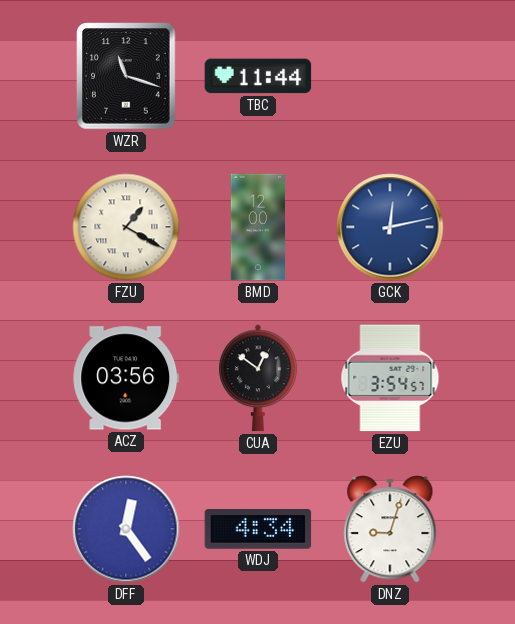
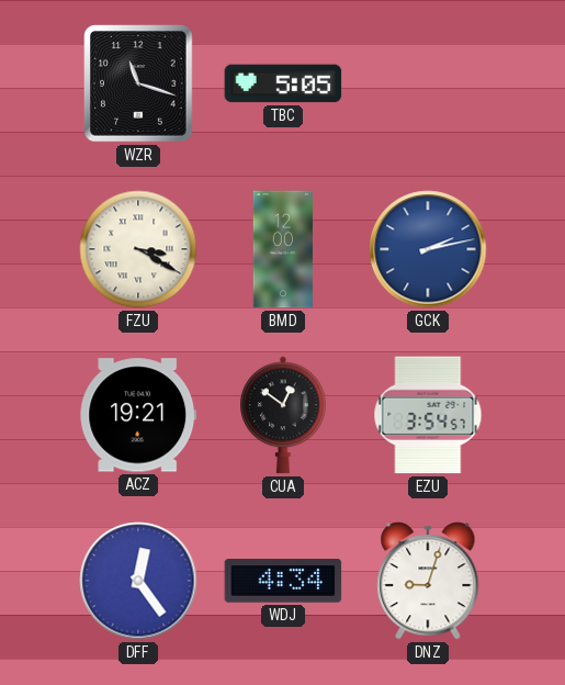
TBC: 11:44 -> 5:05 (283, 83)
FZU: 1:20 -> 3:20 (138, 249)
GCK: 12:13 -> 2:13 (428, 249)
ACZ: 03:56 -> 19:21 (138, 415)
